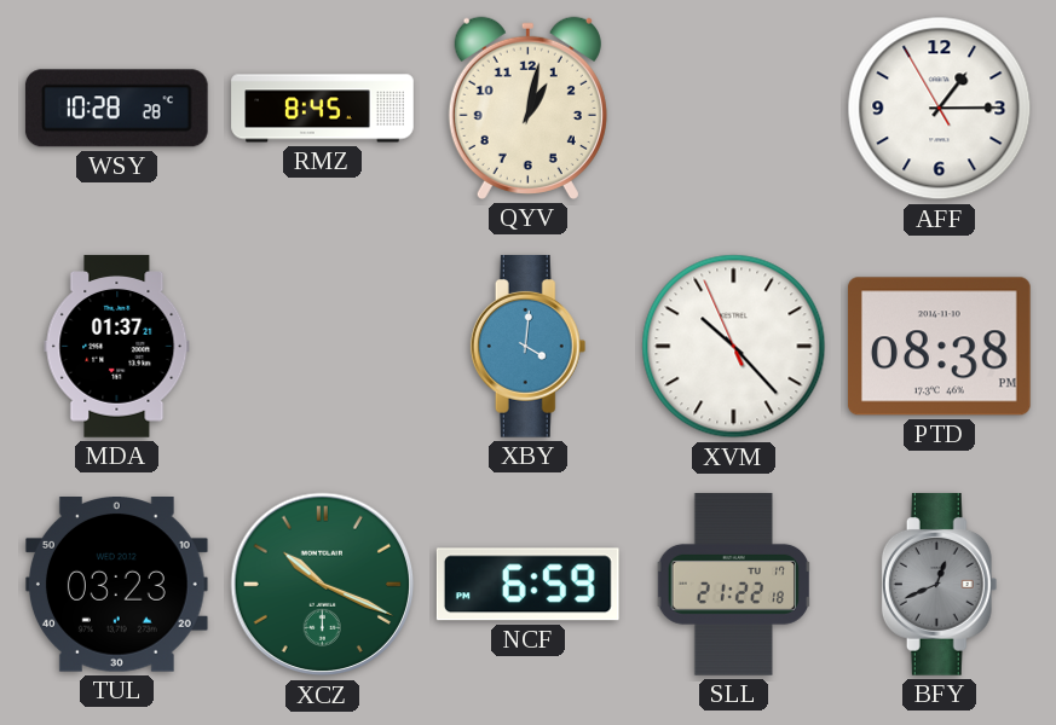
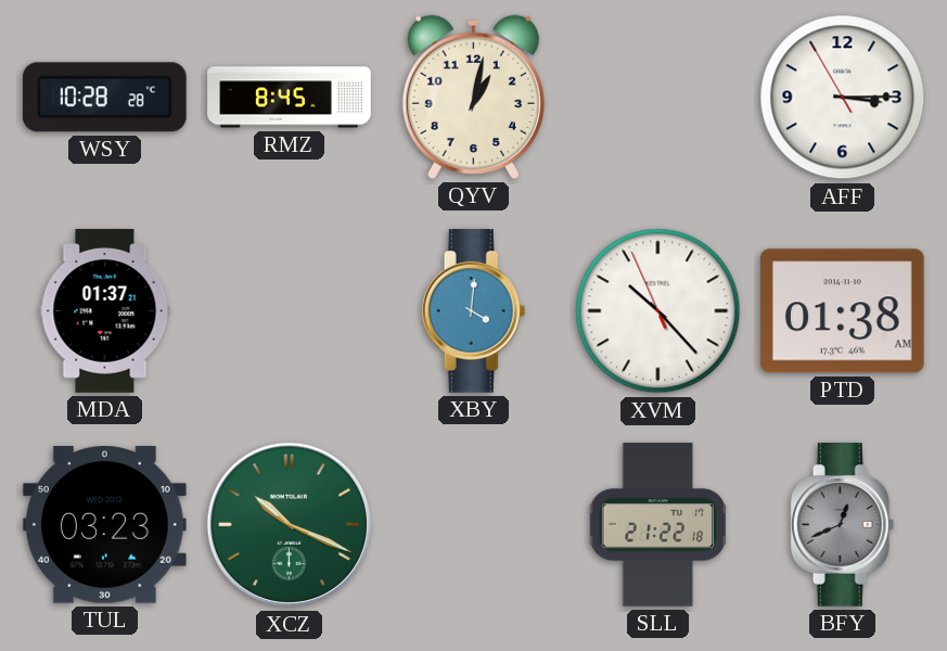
AFF: 1:14 -> 3:14 (843, 98)
PTD: 08:38 -> 01:38 (842, 311)
NCF: 6:59 -> none (527, 585)
